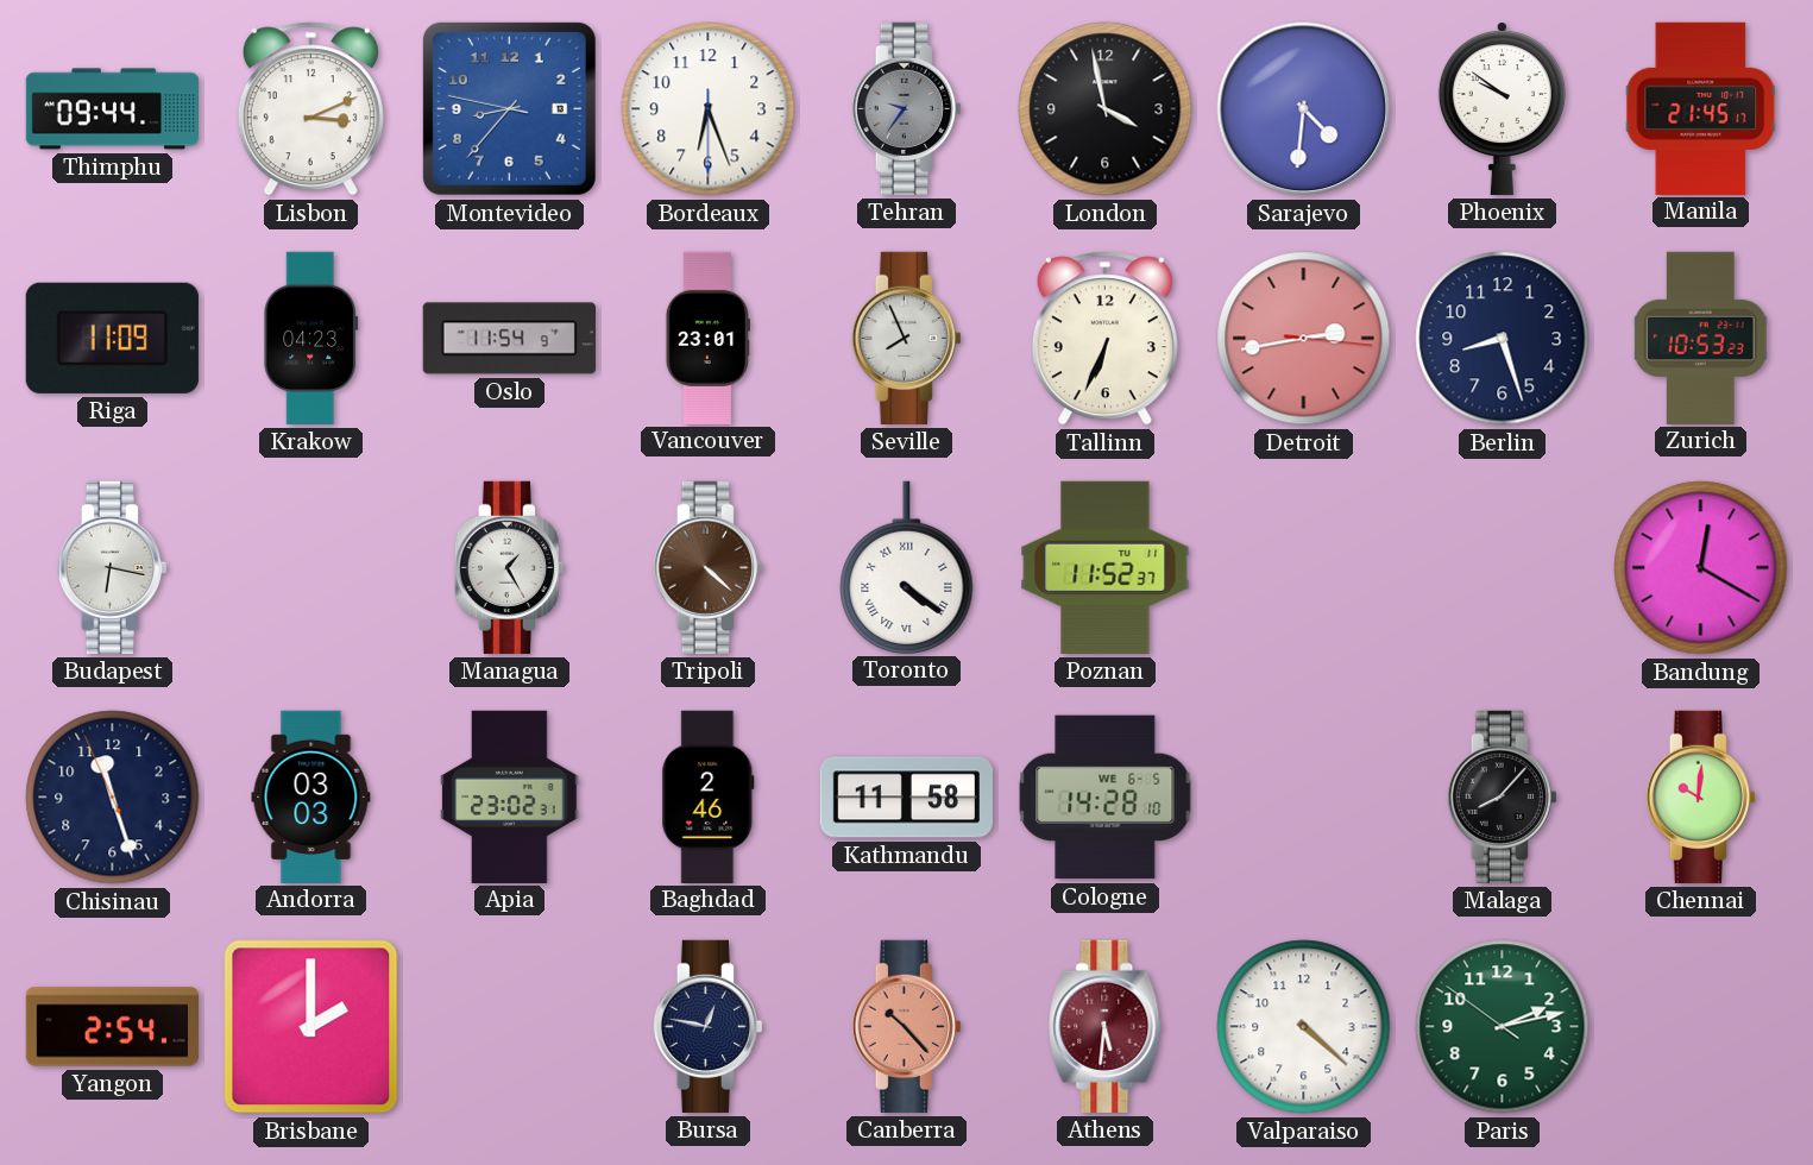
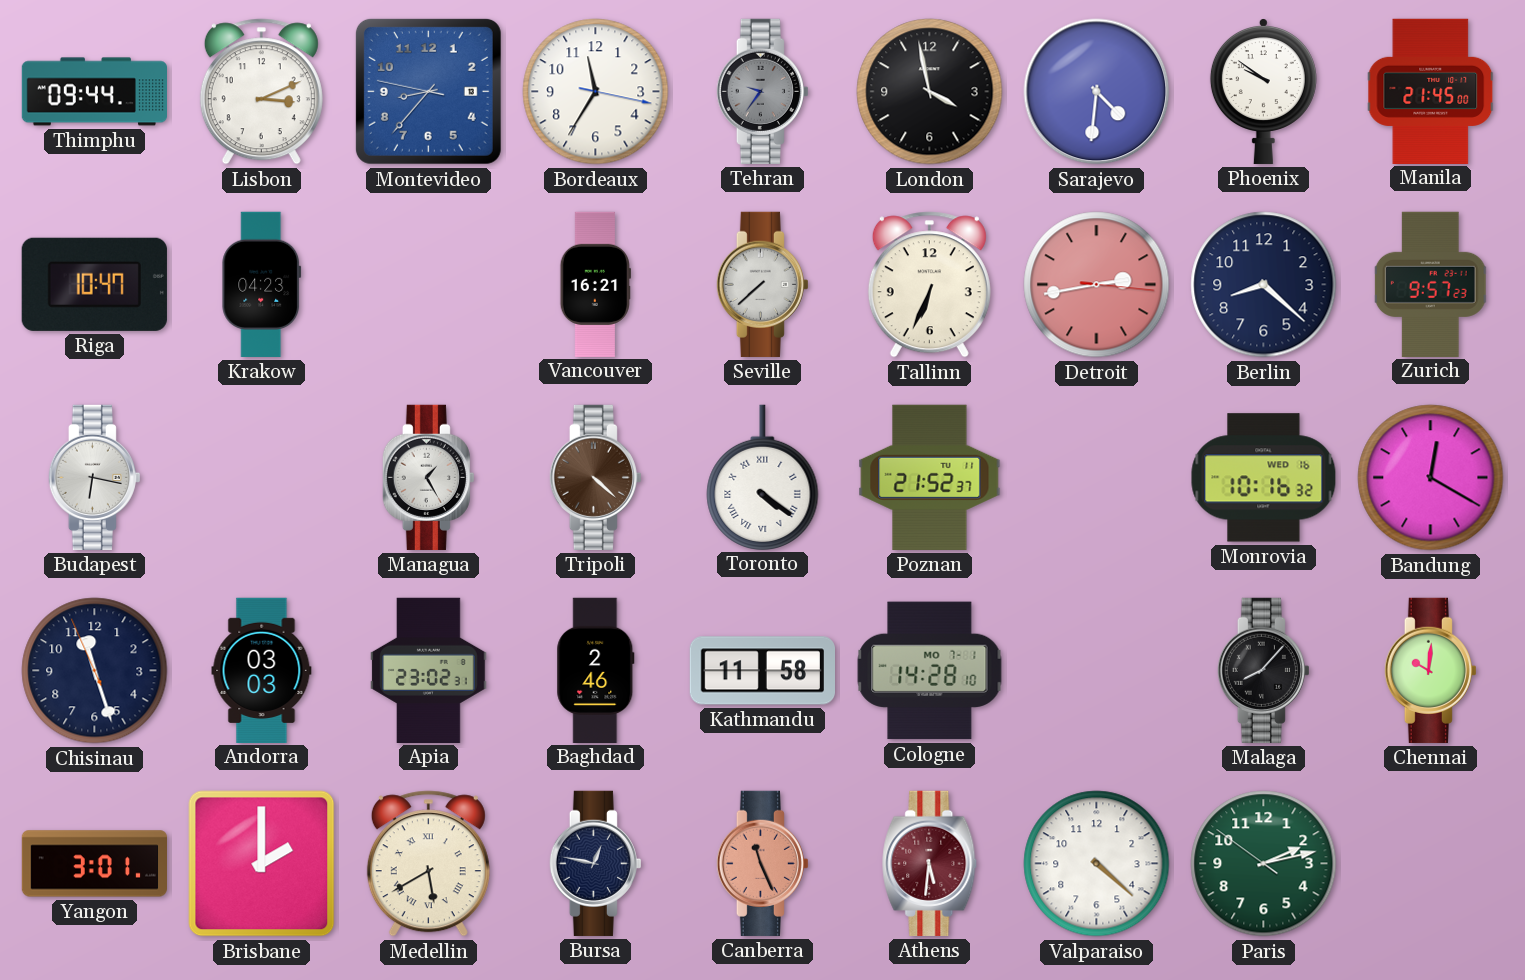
Bordeaux: 6:26 -> 11:35 (596, 92)
Manila: 21:45:17 -> 21:45:00 (1431, 91)
Riga: 11:09 -> 10:47 (94, 284)
Oslo: 11:54 -> none (509, 339)
Vancouver: 23:01 -> 16:21 (595, 284)
Seville: 7:56 -> 7:38 (762, 284)
Berlin: 8:27 -> 8:22 (1264, 285)
Zurich: 10:53 -> 9:57 (1431, 284)
Poznan: 11:52 -> 21:52 (930, 477)
Monrovia: none -> 10:16 (1264, 478)
Cologne date: WE 6-5 -> MO 7-1 (930, 671)
Yangon: 2:54 -> 3:01 (94, 864)
Medellin: none -> 5:40 (428, 864)
Canberra: 10:23 -> 11:26 (762, 863)
